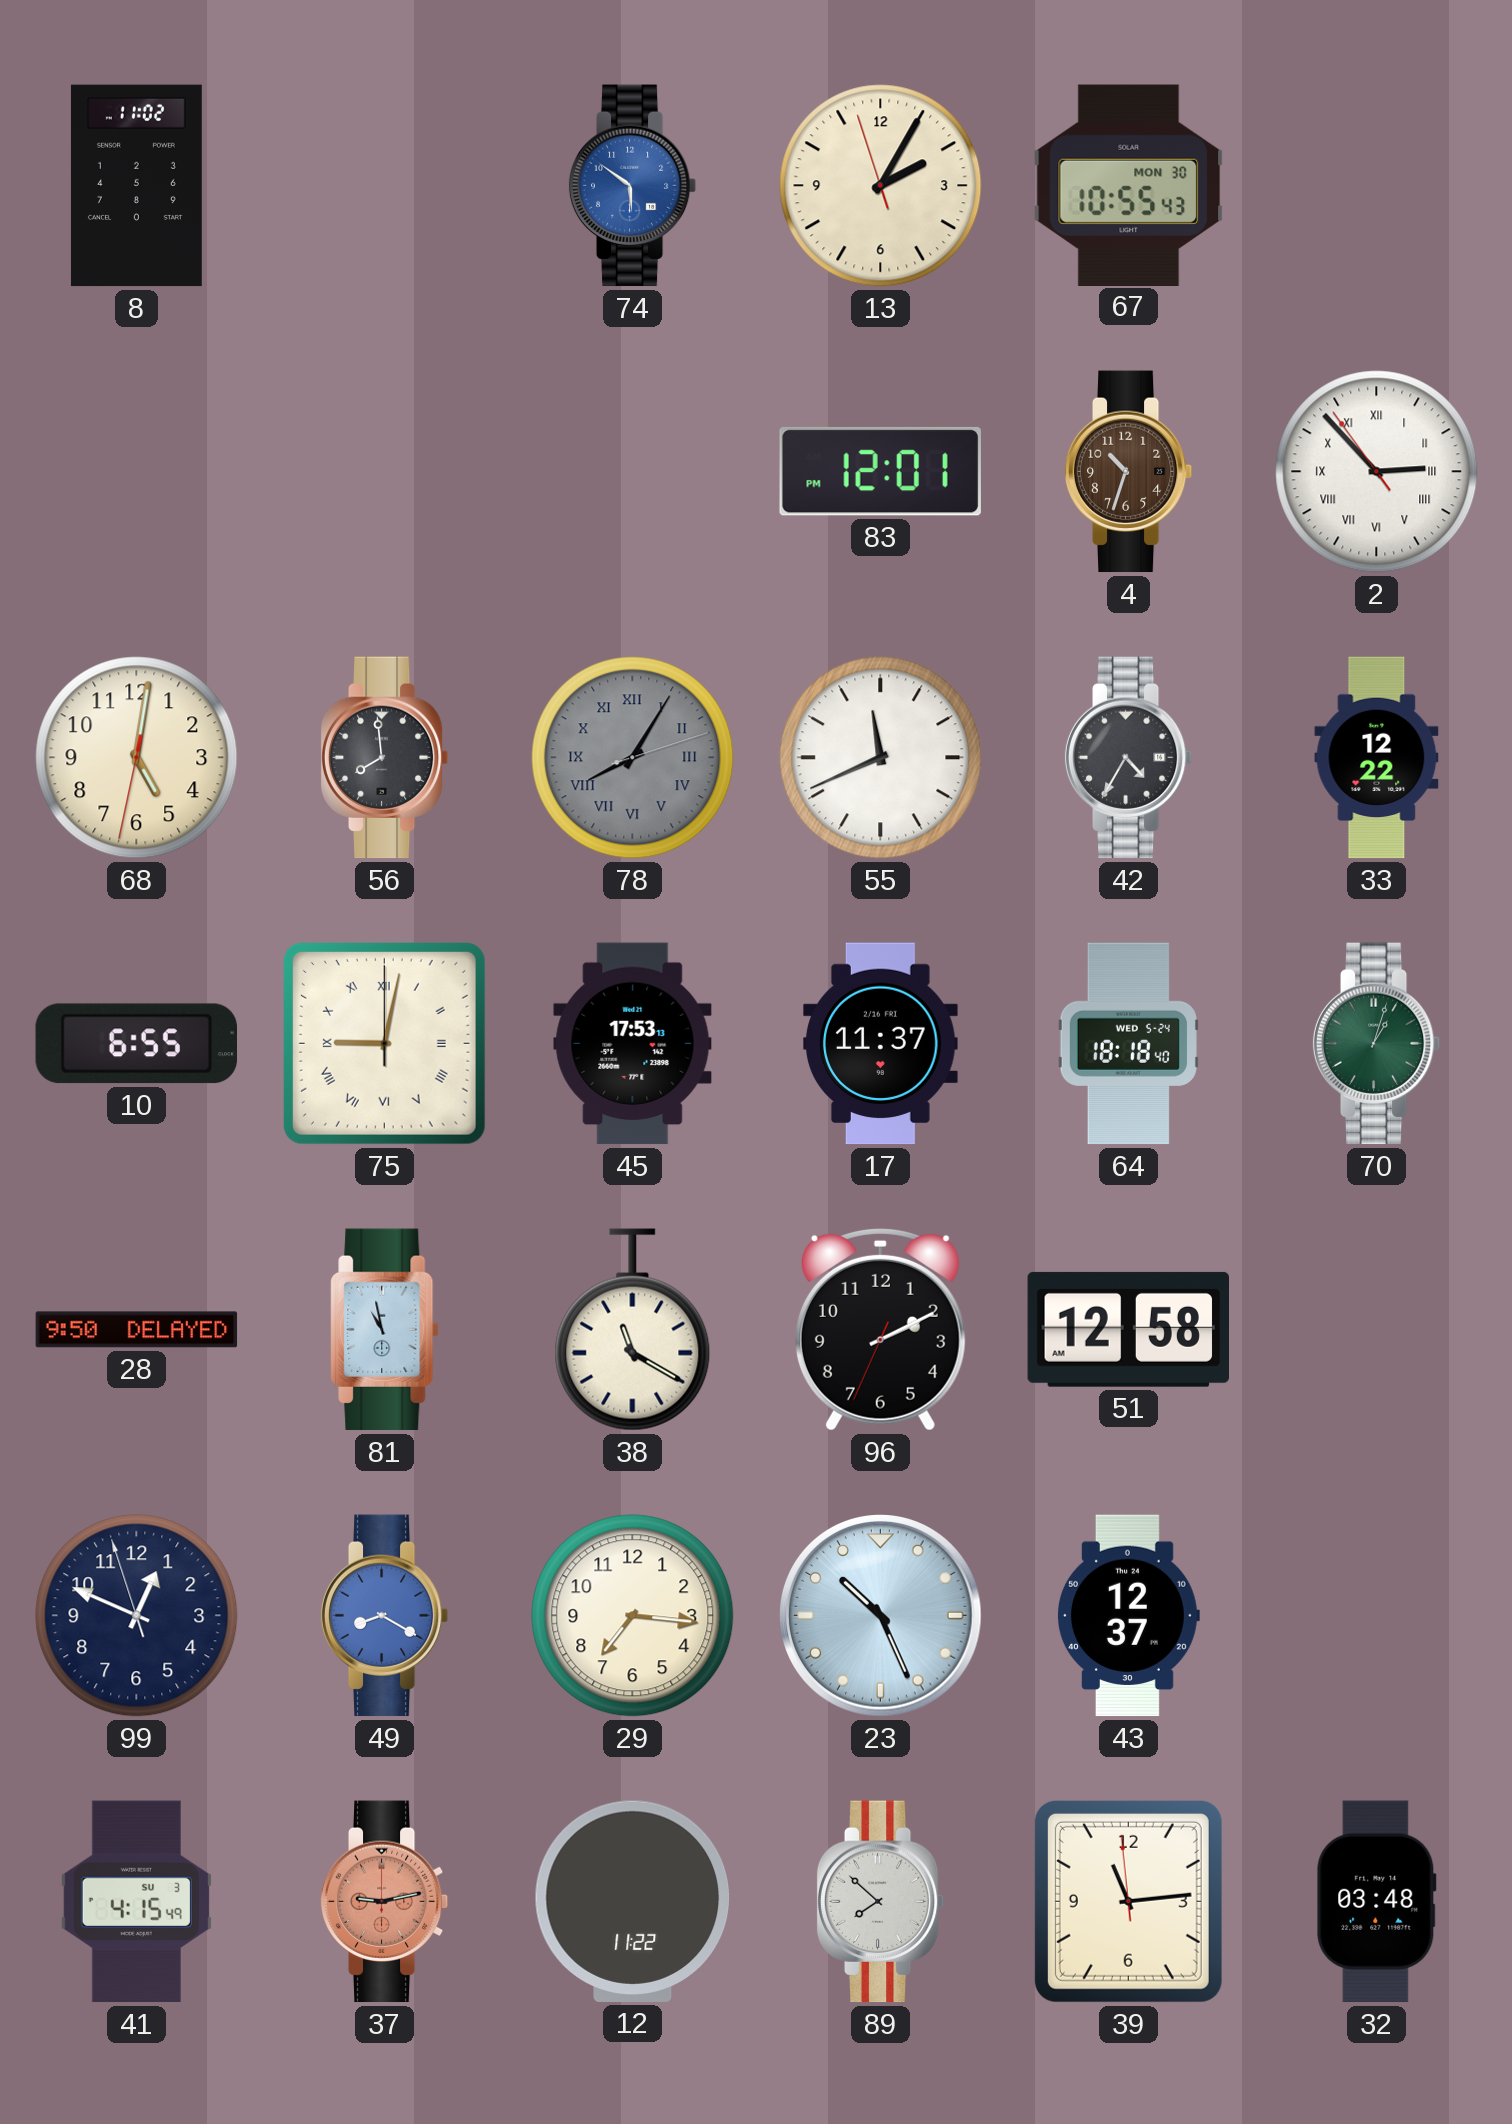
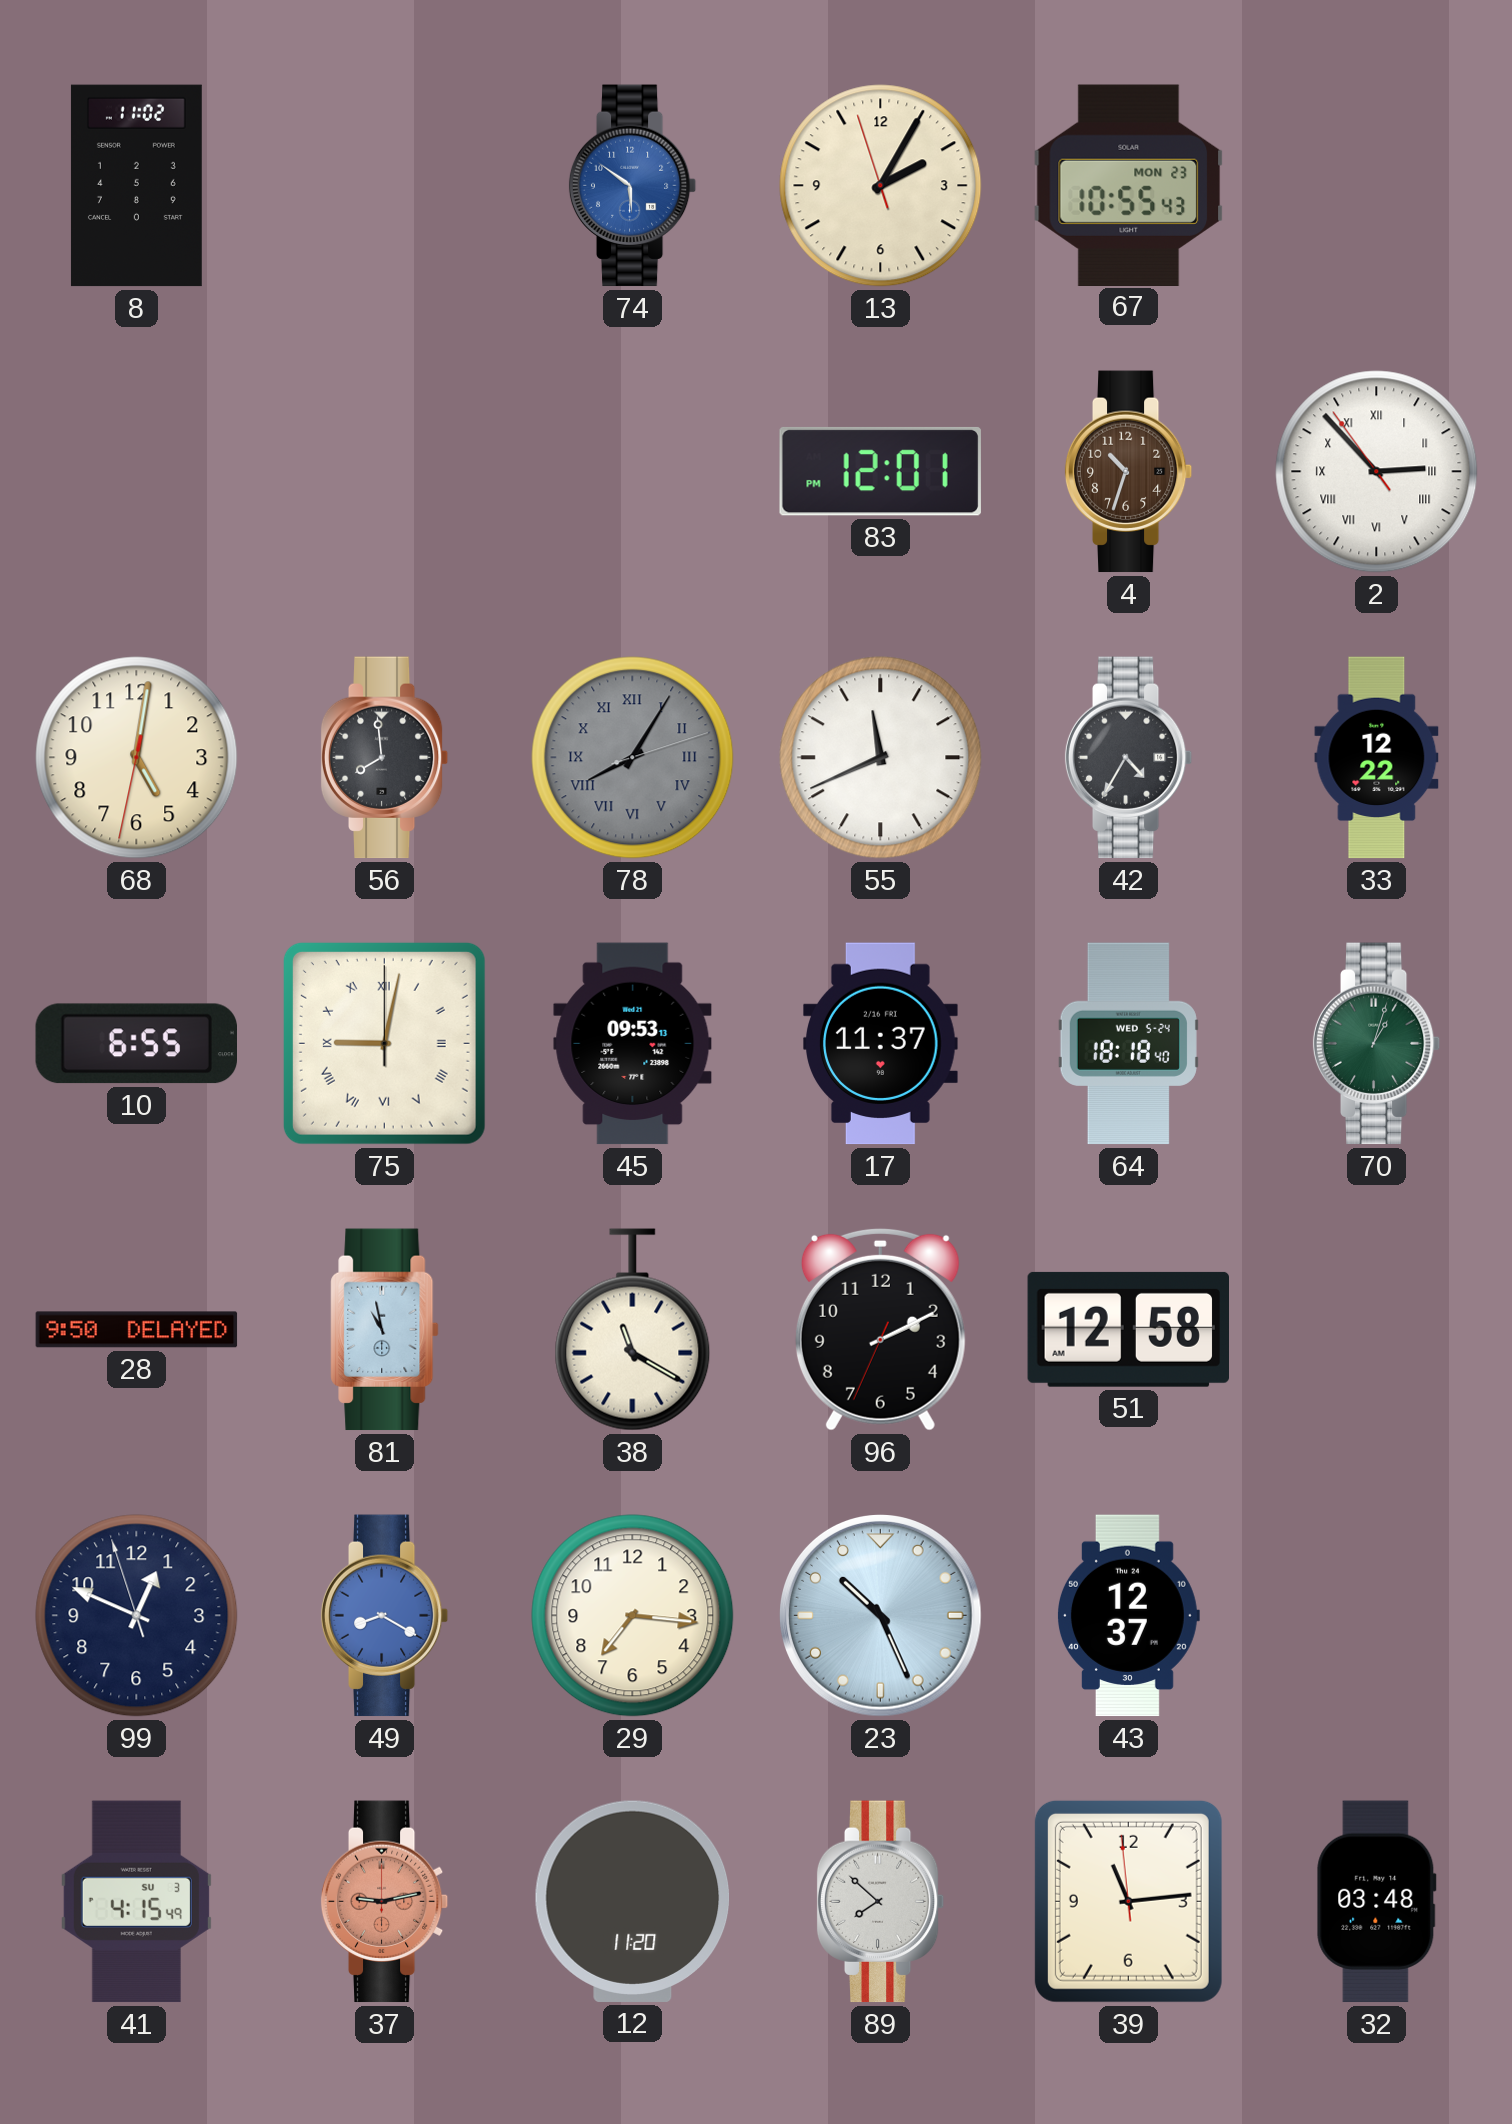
67 date: MON 30 -> MON 23 (1129, 185)
45: 17:53 -> 09:53 (633, 1044)
12: 11:22 -> 11:20 (633, 1901)
